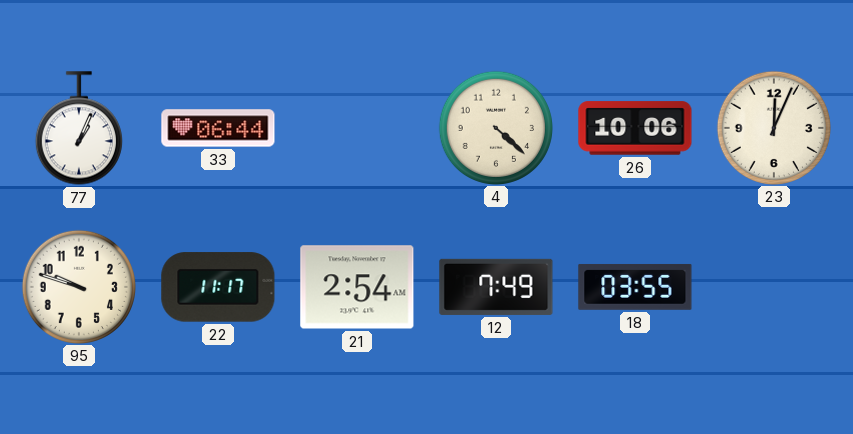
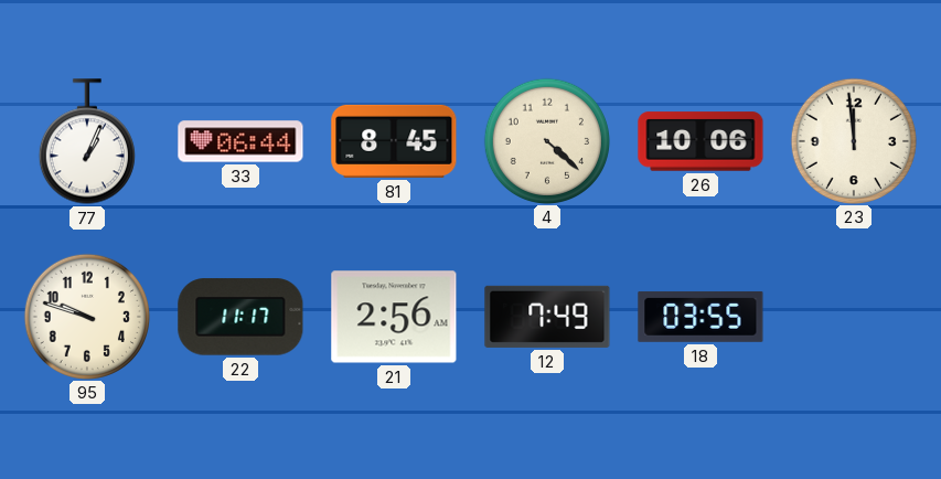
81: none -> 8:45 (394, 141)
23: 12:04 -> 11:59 (853, 140)
21: 2:54 -> 2:56 (394, 317)
